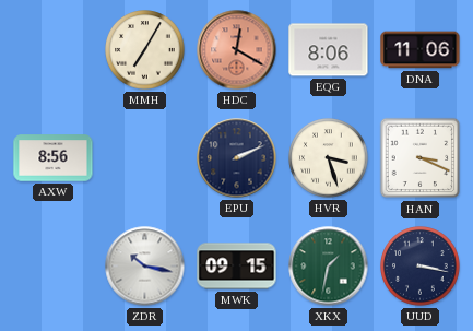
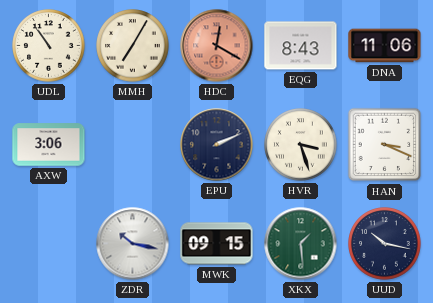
UDL: none -> 10:54 (49, 46)
EQG: 8:06 -> 8:43 (301, 46)
AXW: 8:56 -> 3:06 (49, 145)
XKX: 1:32 -> 1:29 (301, 244)
UUD: 3:17 -> 10:17 (385, 244)
